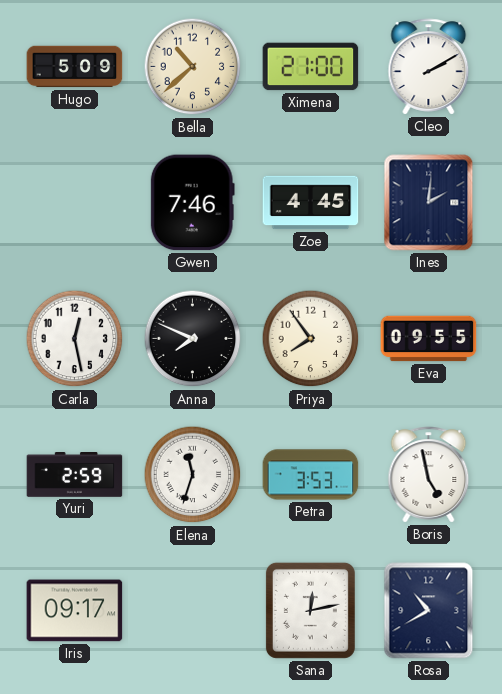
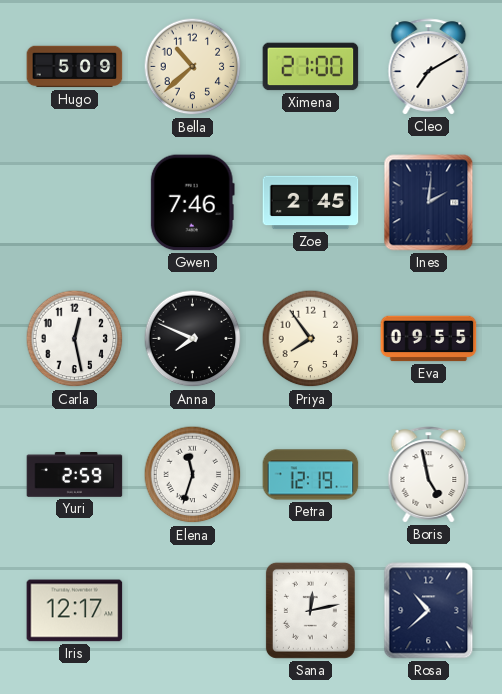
Cleo: 2:10 -> 7:10 (429, 67)
Zoe: 4:45 -> 2:45 (311, 203)
Petra: 3:53 -> 12:19 (311, 475)
Iris: 09:17 -> 12:17 (75, 611)
Rosa: 10:40 -> 10:38 (429, 611)
